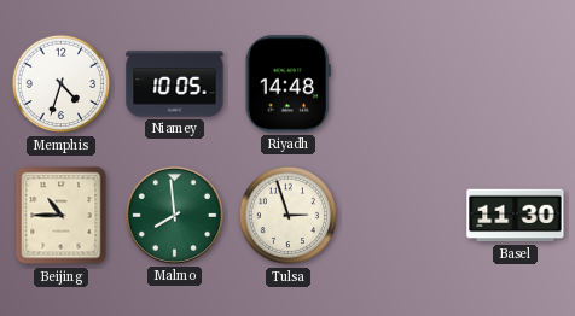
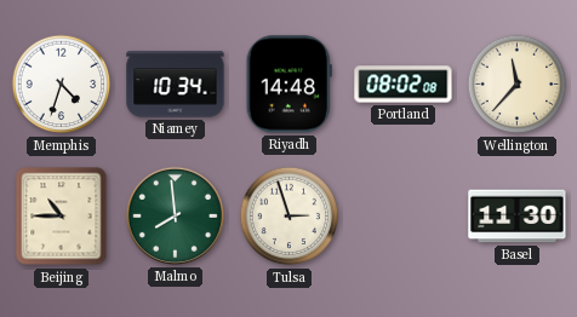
Niamey: 10:05 -> 10:34 (176, 85)
Portland: none -> 08:02 (404, 85)
Wellington: none -> 11:37 (518, 85)
